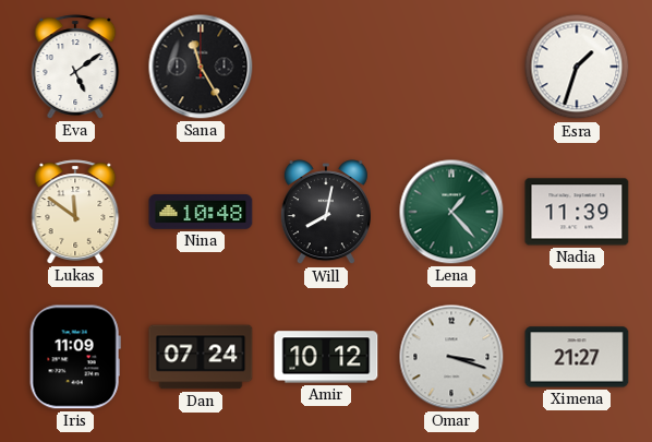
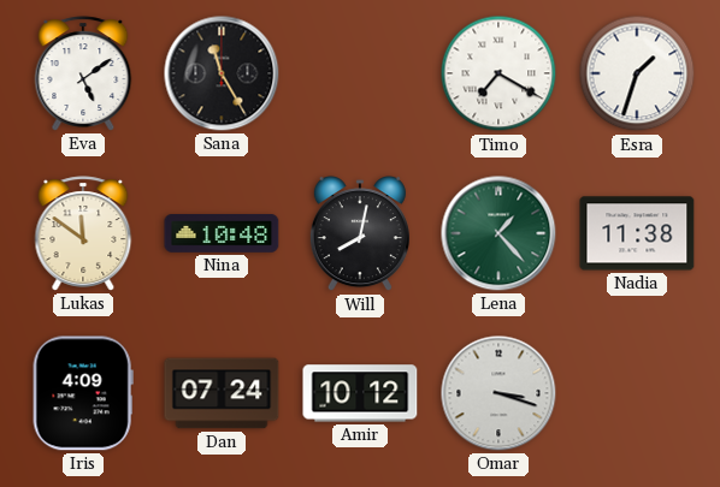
Timo: none -> 7:20 (498, 73)
Nadia: 11:39 -> 11:38 (637, 233)
Iris: 11:09 -> 4:09 (83, 393)
Ximena: 21:27 -> none (577, 357)
